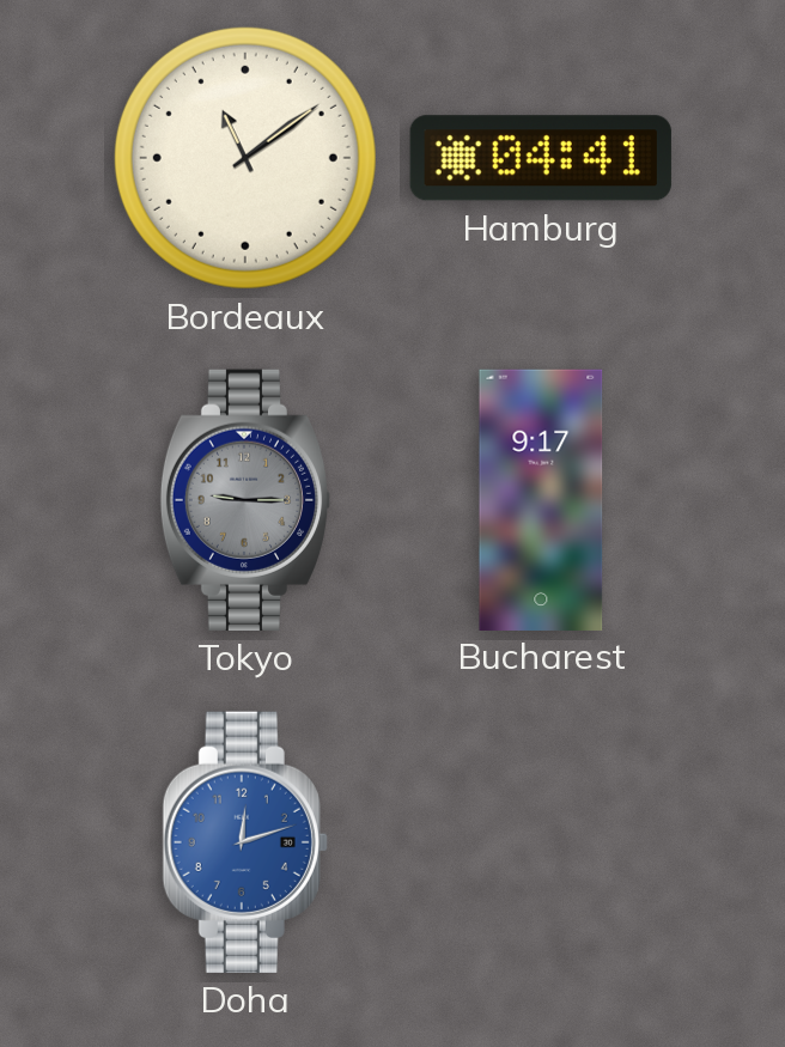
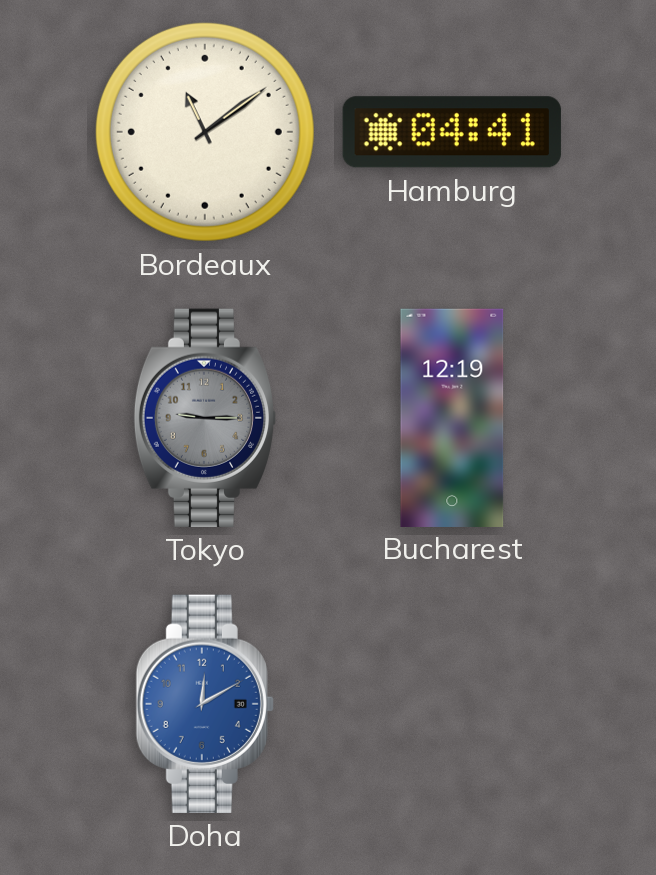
Bucharest: 9:17 -> 12:19 (452, 417)
Doha: 12:12 -> 12:10 (205, 704)
